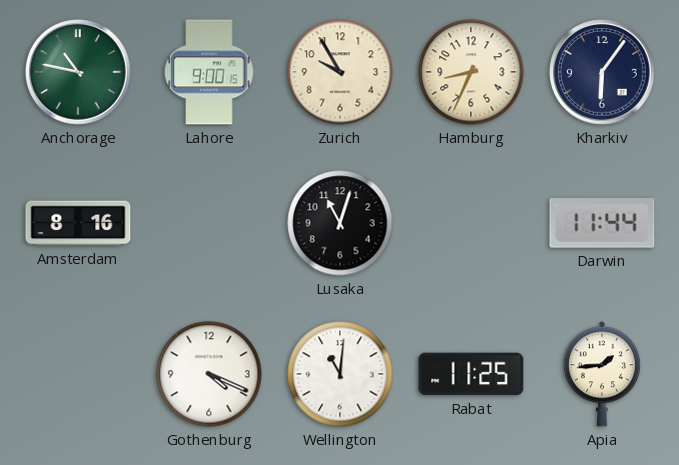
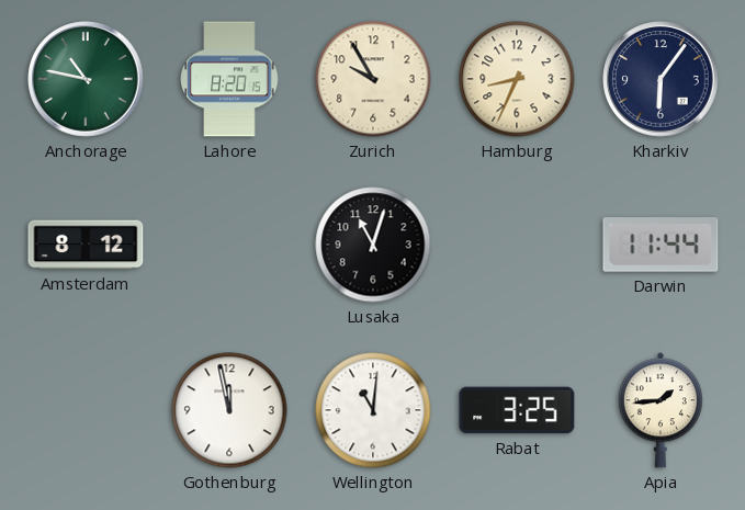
Lahore: 9:00 -> 8:20 (229, 79)
Amsterdam: 8:16 -> 8:12 (86, 245)
Gothenburg: 4:19 -> 11:58 (229, 410)
Rabat: 11:25 -> 3:25 (517, 410)
